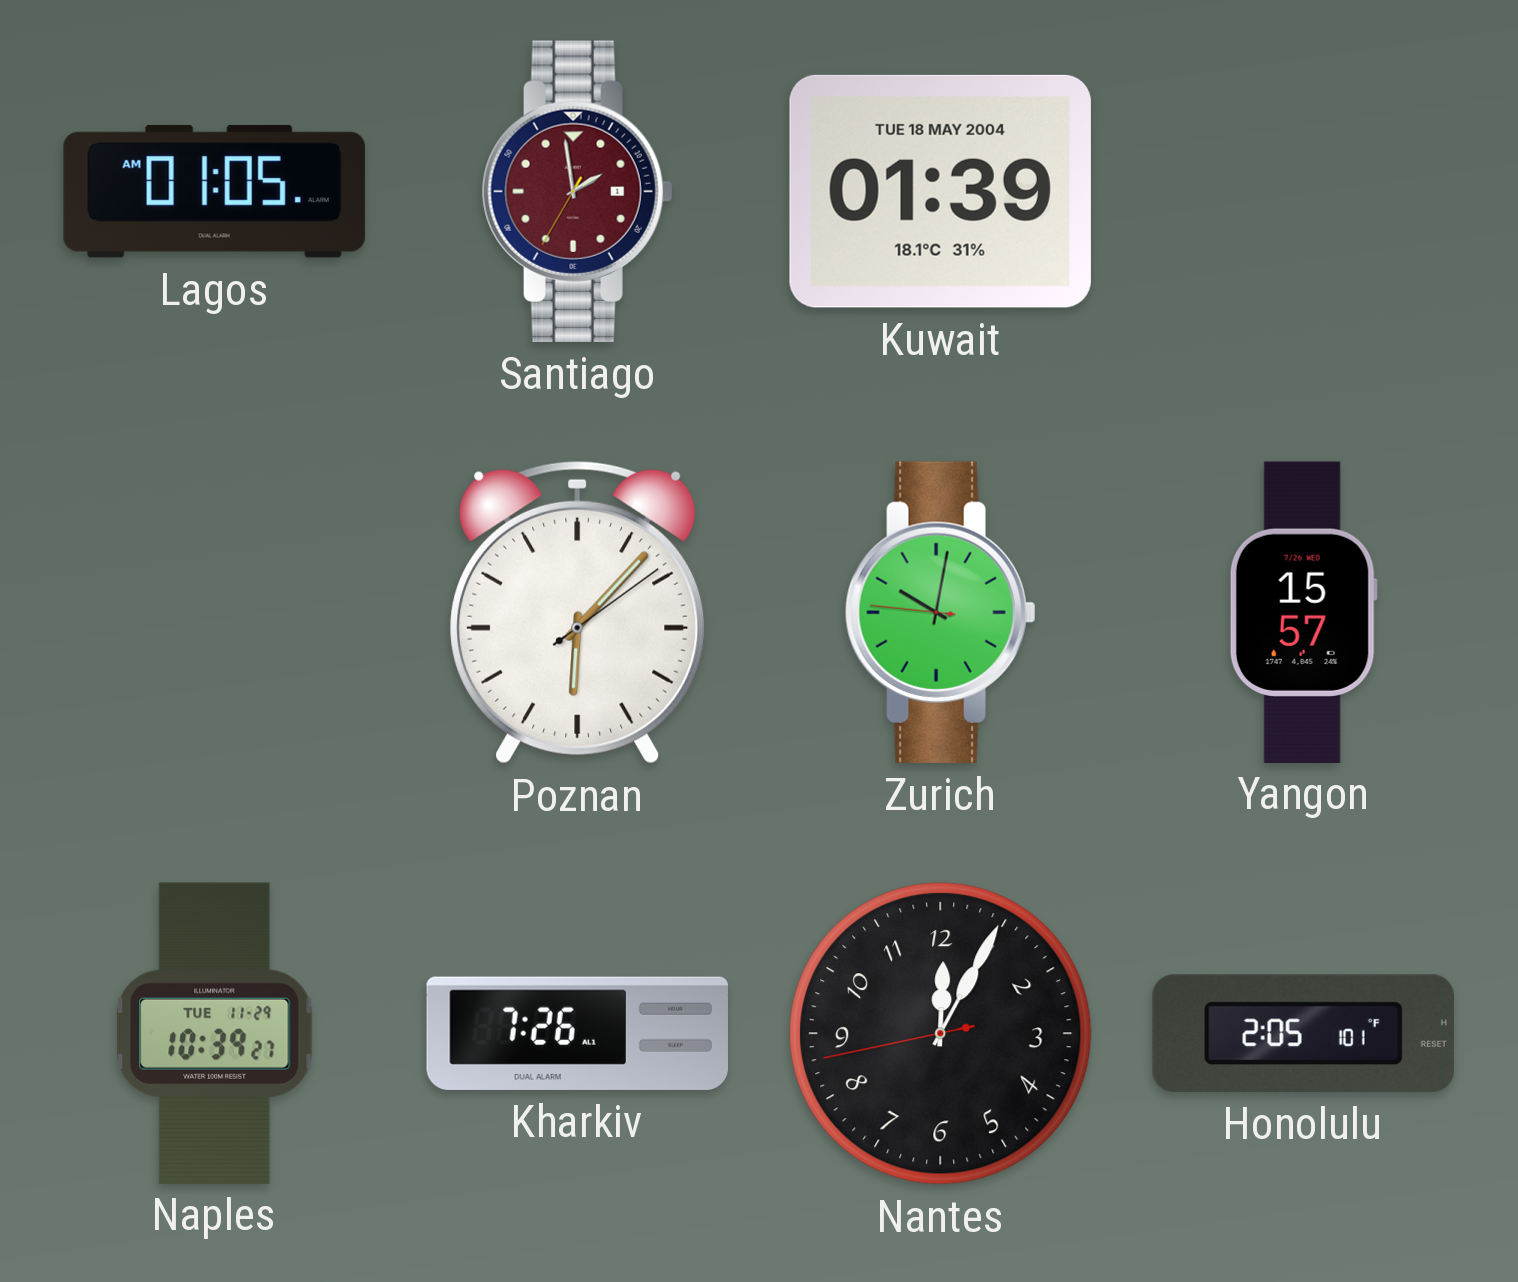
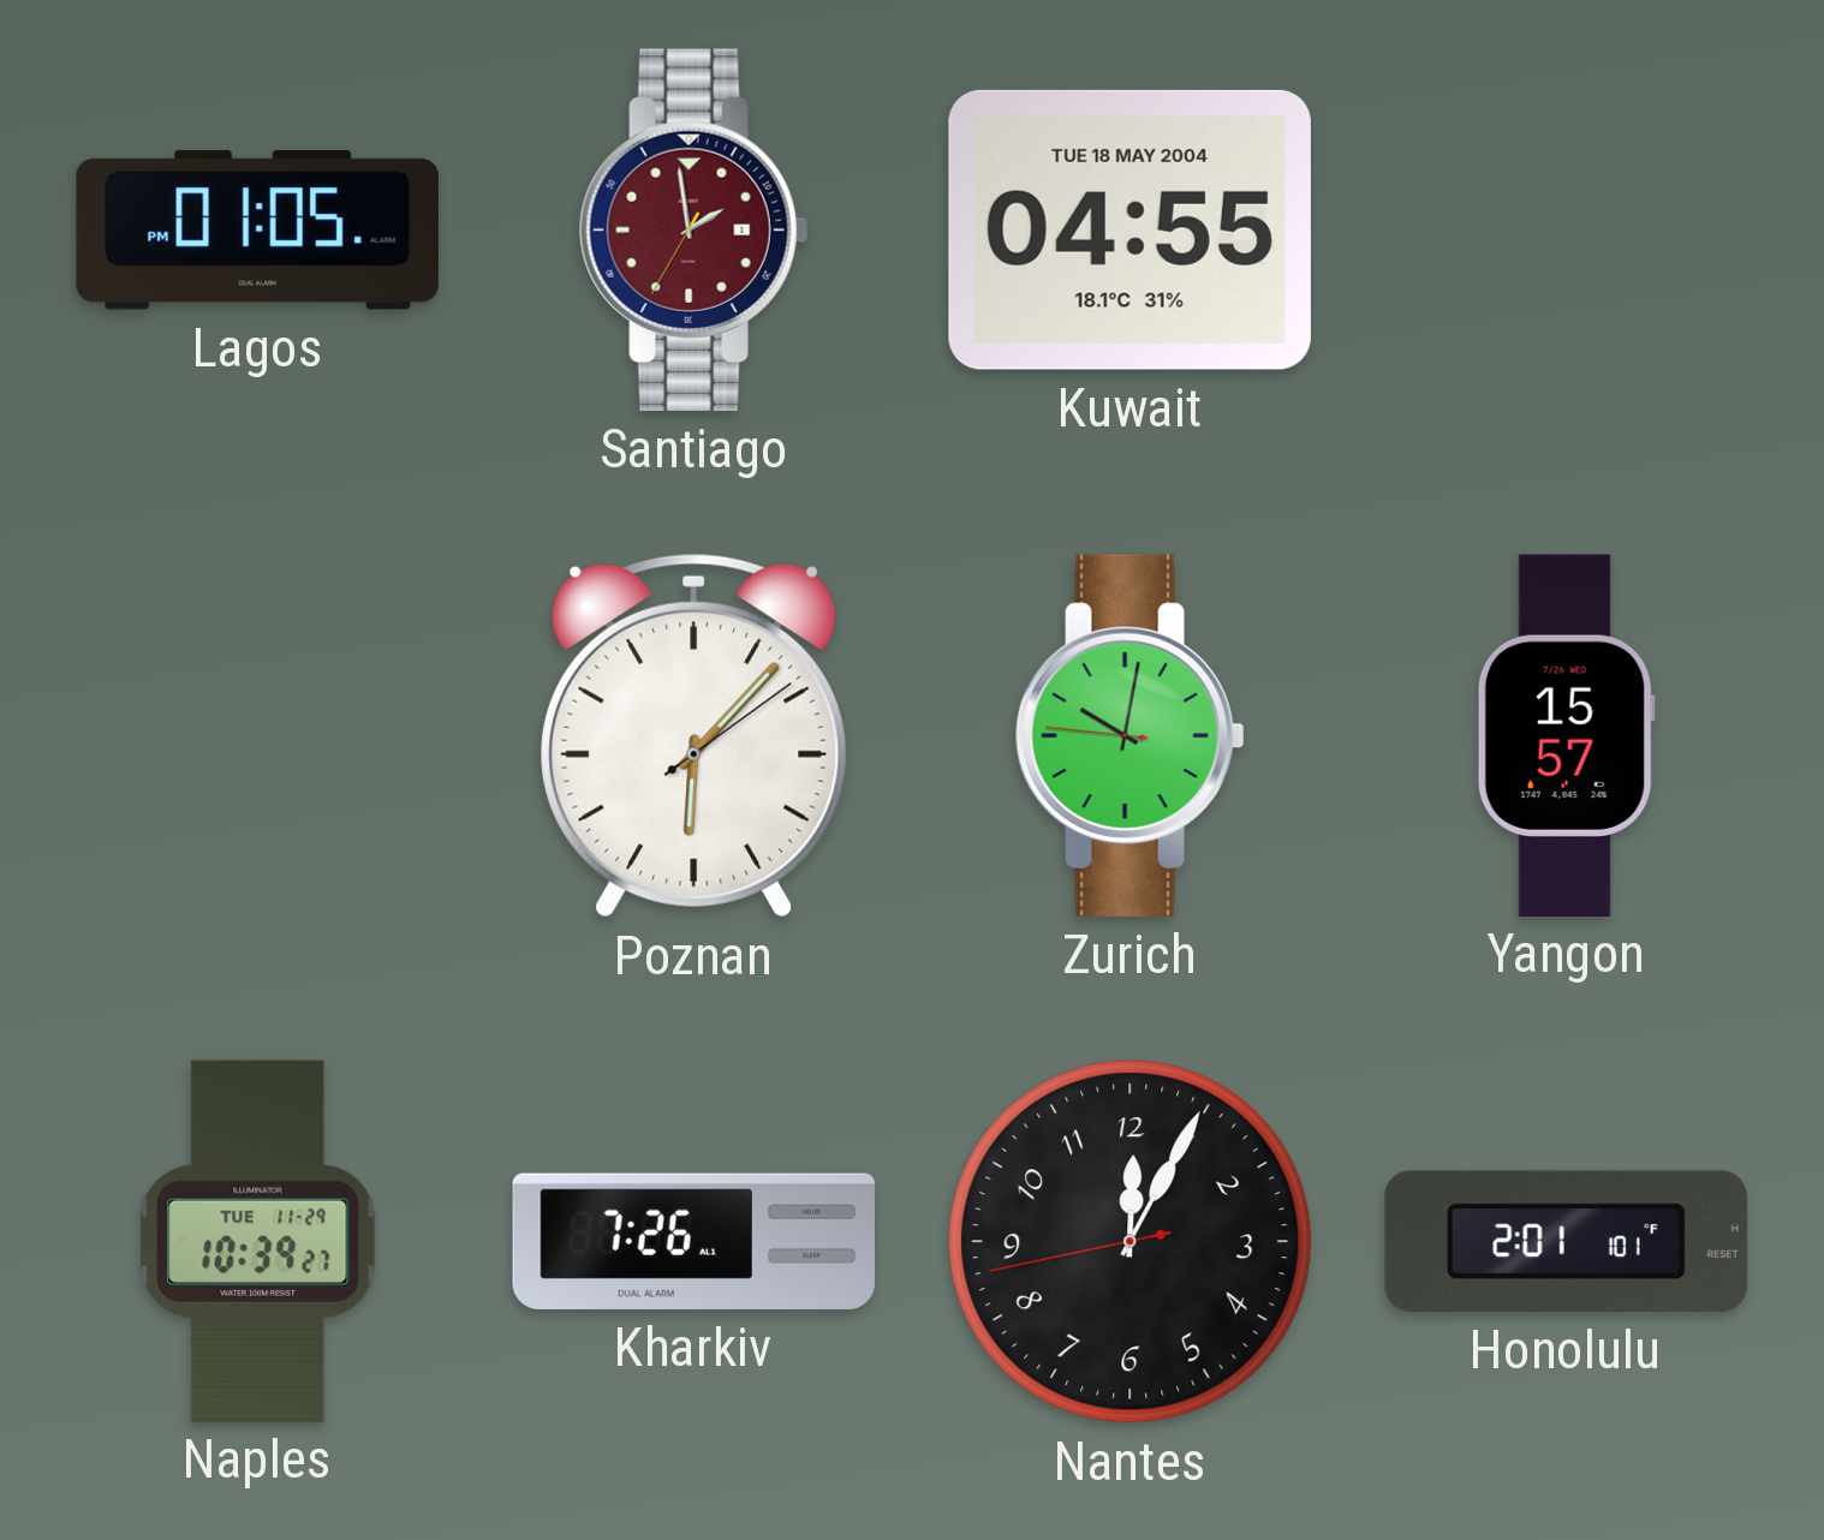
Lagos: 01:05 AM -> 01:05 PM (257, 229)
Kuwait: 01:39 -> 04:55 (1129, 229)
Honolulu: 2:05 -> 2:01 (1566, 1241)
